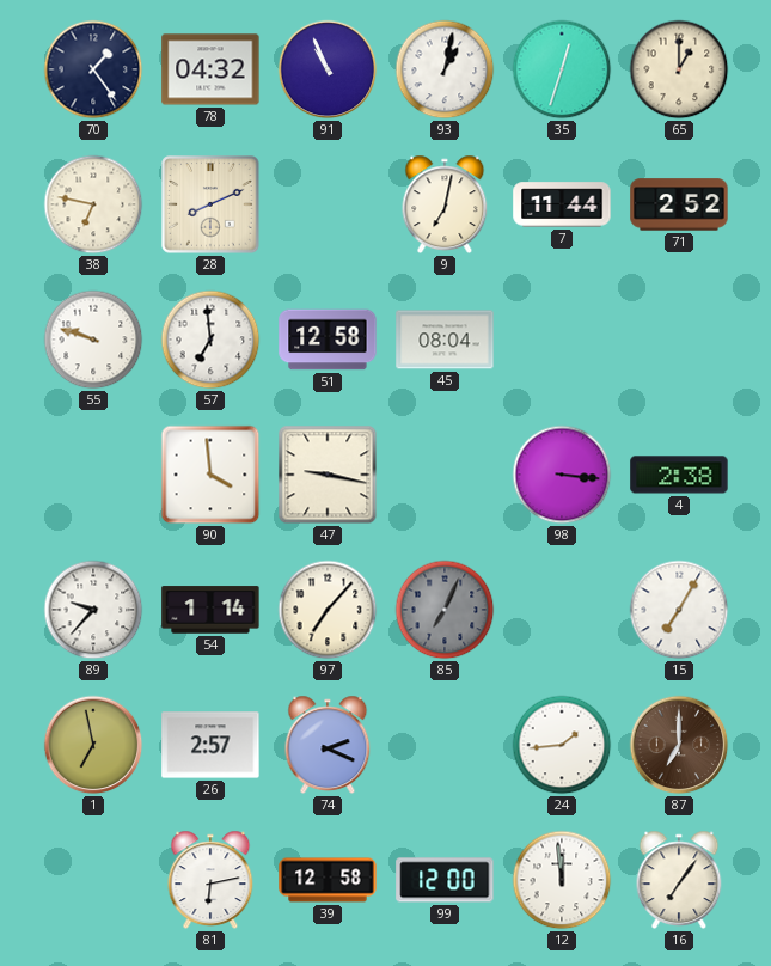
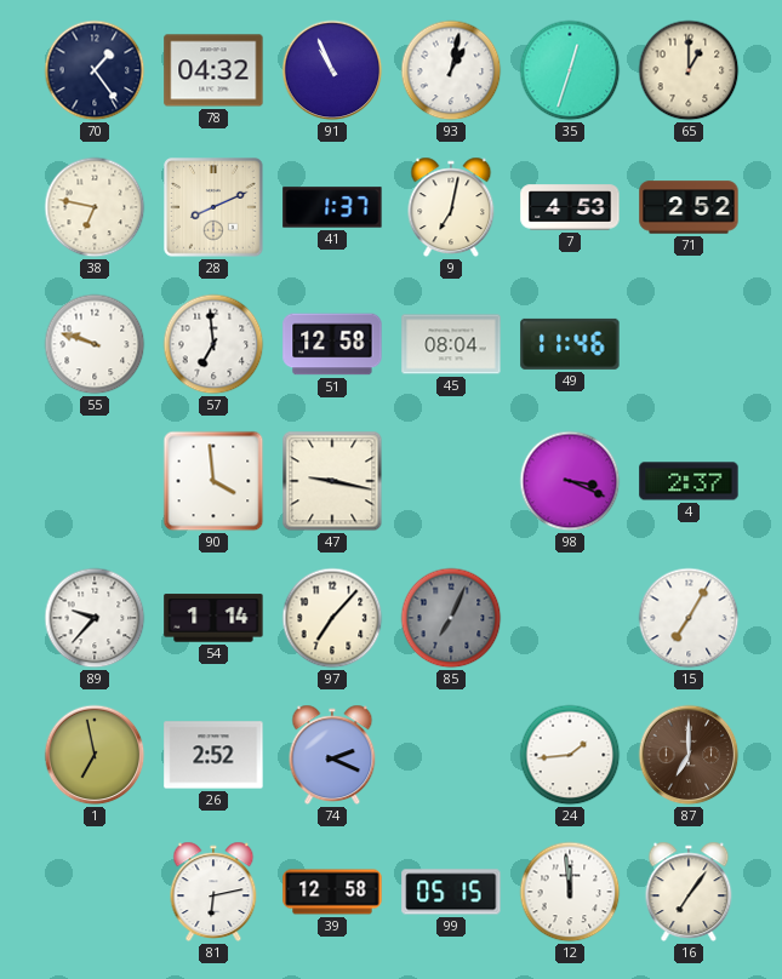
41: none -> 1:37 (332, 207)
7: 11:44 -> 4:53 (570, 207)
49: none -> 11:46 (570, 344)
98: 3:16 -> 3:19 (570, 481)
4: 2:38 -> 2:37 (689, 481)
26: 2:57 -> 2:52 (213, 755)
99: 12:00 -> 05:15 (451, 892)
